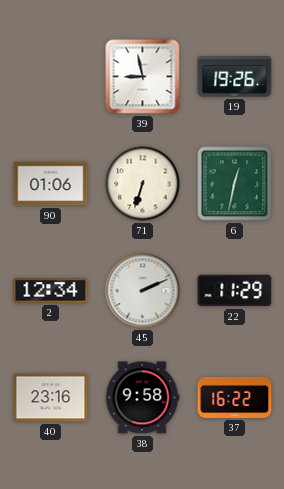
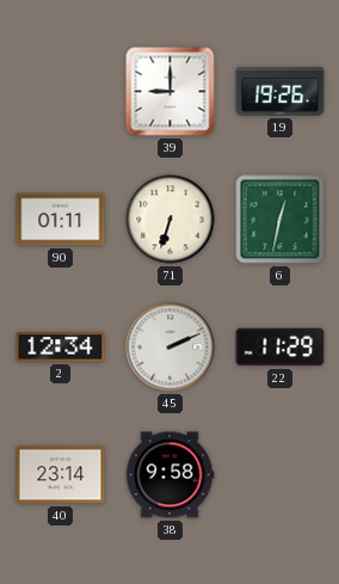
39: 8:58 -> 9:00 (171, 92)
90: 01:06 -> 01:11 (61, 220)
40: 23:16 -> 23:14 (61, 475)
37: 16:22 -> none (235, 397)
